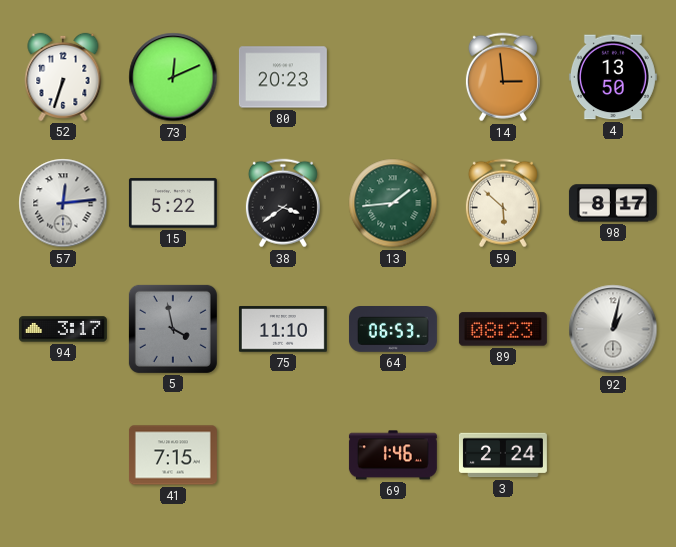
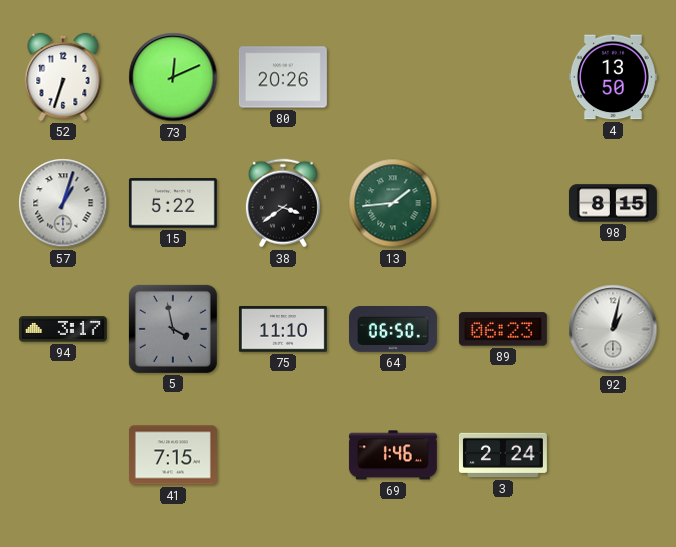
80: 20:23 -> 20:26 (283, 77)
14: 2:59 -> none (503, 77)
57: 12:14 -> 1:03 (63, 203)
59: 5:52 -> none (503, 203)
98: 8:17 -> 8:15 (613, 203)
64: 06:53 -> 06:50 (393, 330)
89: 08:23 -> 06:23 (503, 329)
